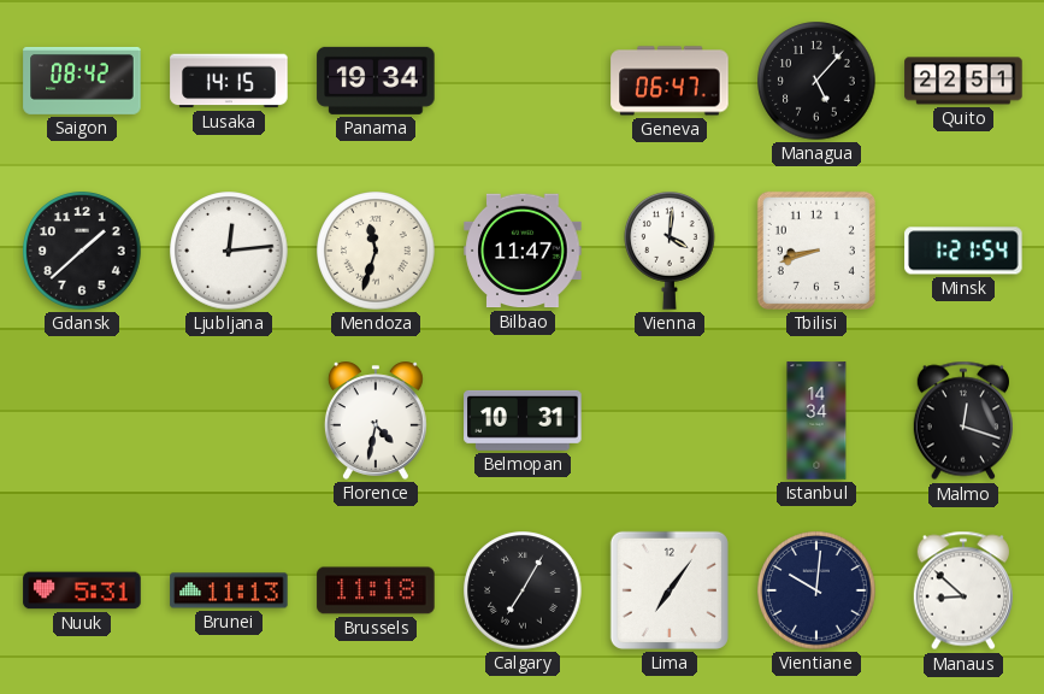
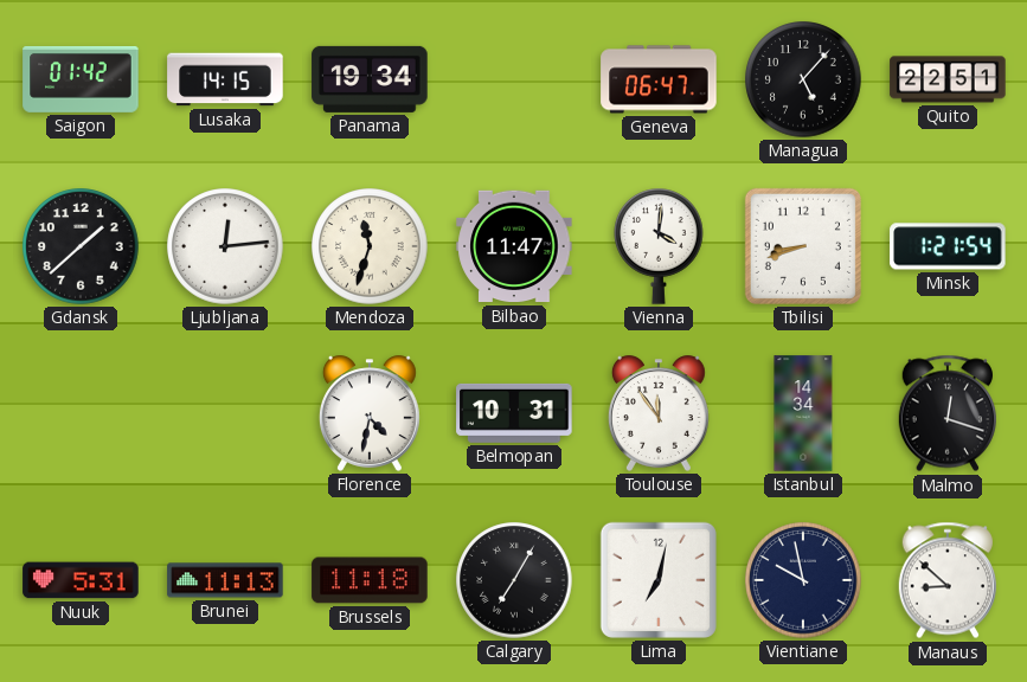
Saigon: 08:42 -> 01:42 (81, 79)
Toulouse: none -> 11:54 (659, 413)
Lima: 7:06 -> 7:02 (659, 580)
Vientiane: 10:01 -> 9:58 (803, 580)
